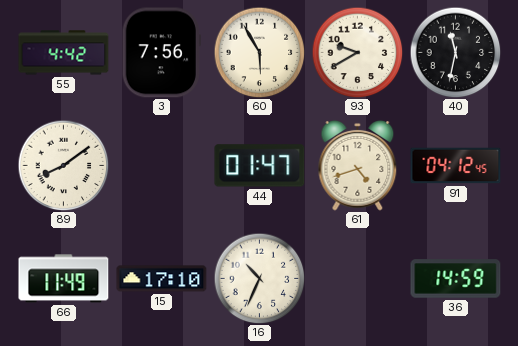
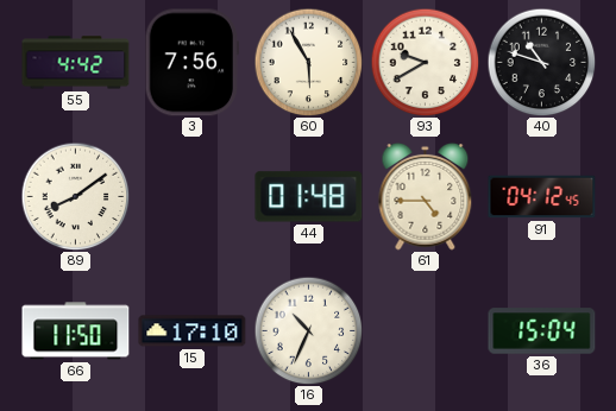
40: 11:32 -> 10:48 (541, 62)
44: 01:47 -> 01:48 (309, 197)
61: 4:42 -> 4:45 (426, 196)
66: 11:49 -> 11:50 (76, 331)
36: 14:59 -> 15:04 (542, 331)
